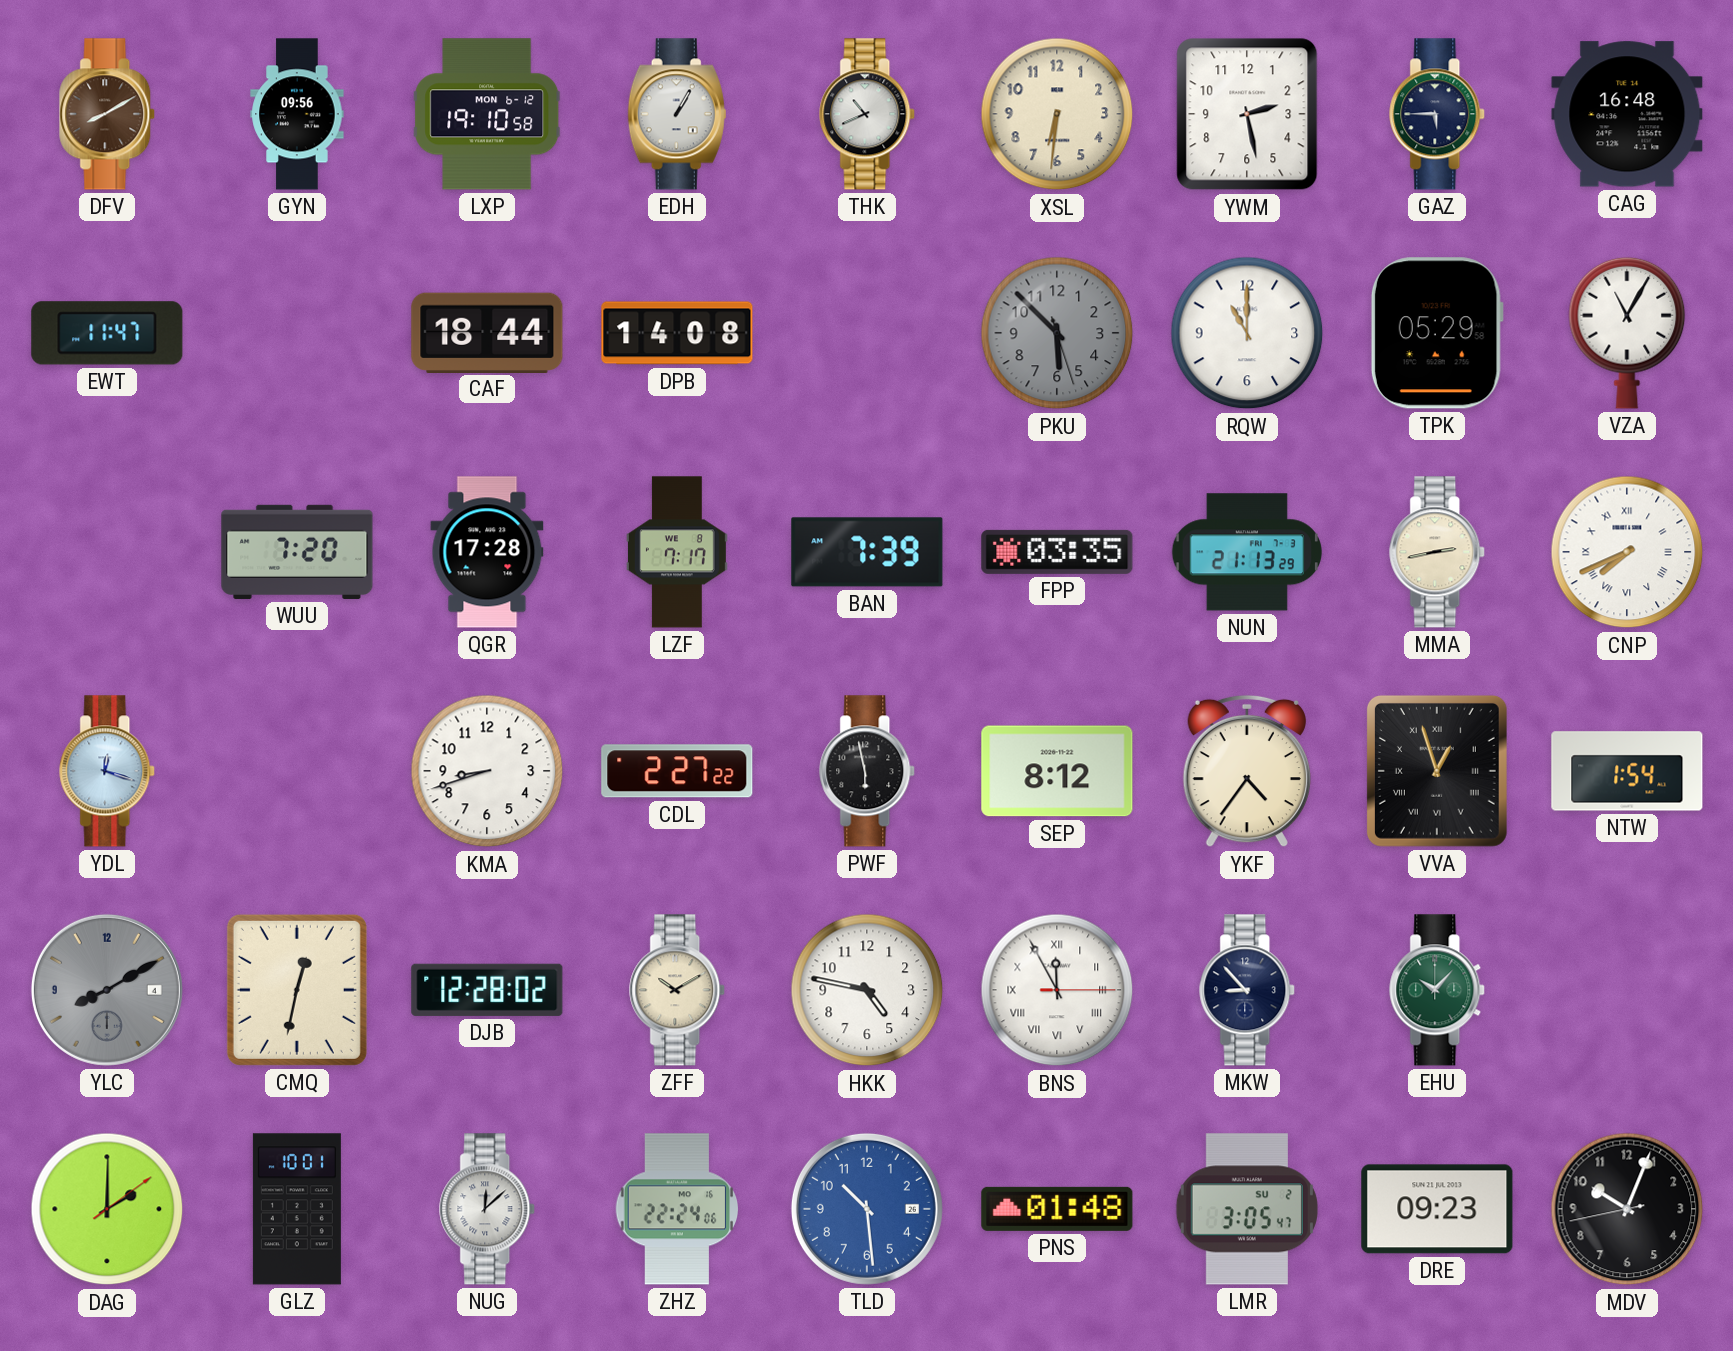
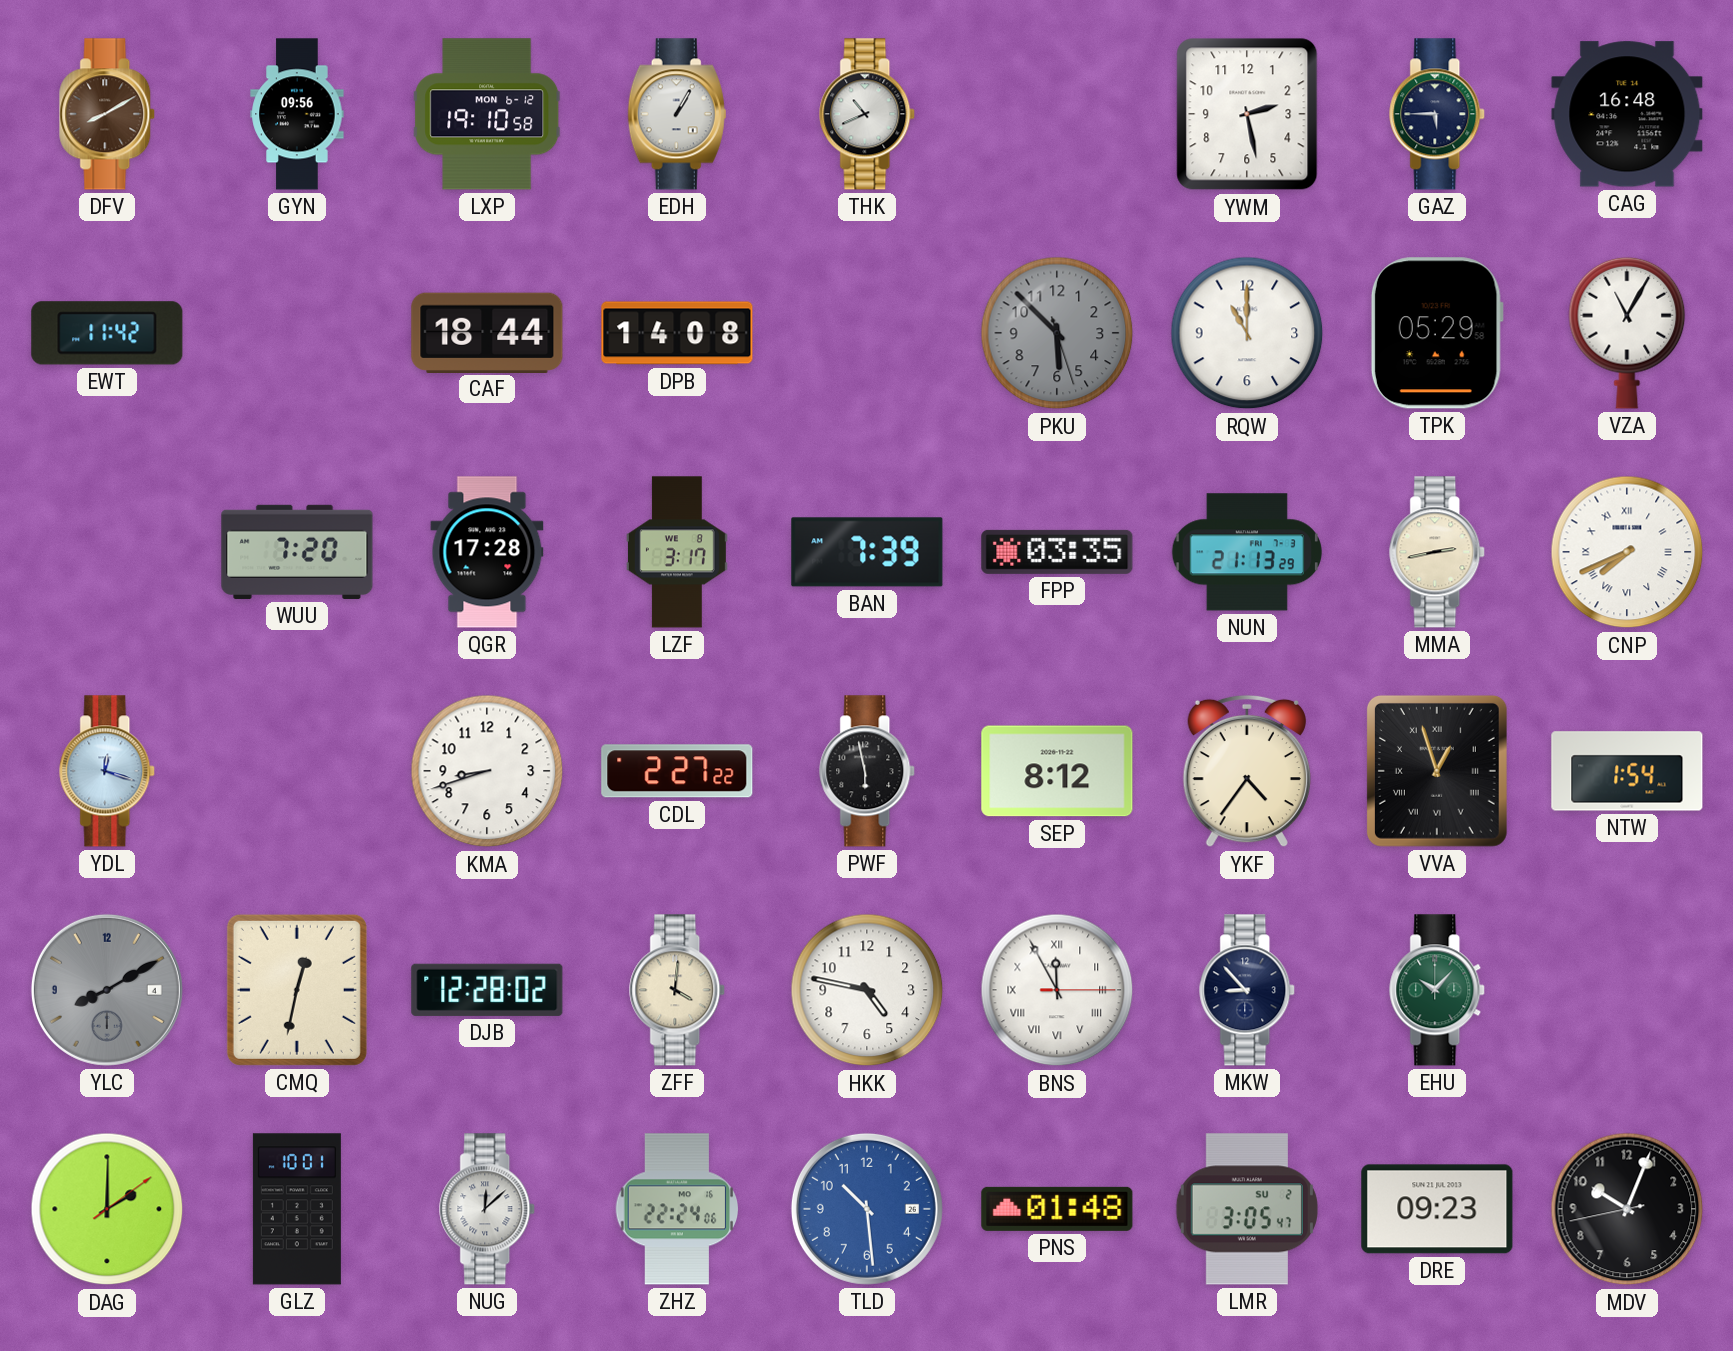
XSL: 6:31 -> none (1057, 114)
EWT: 11:47 -> 11:42 (107, 333)
LZF: 7:17 -> 3:17 (677, 552)
ZFF: 10:10 -> 4:01 (678, 990)
